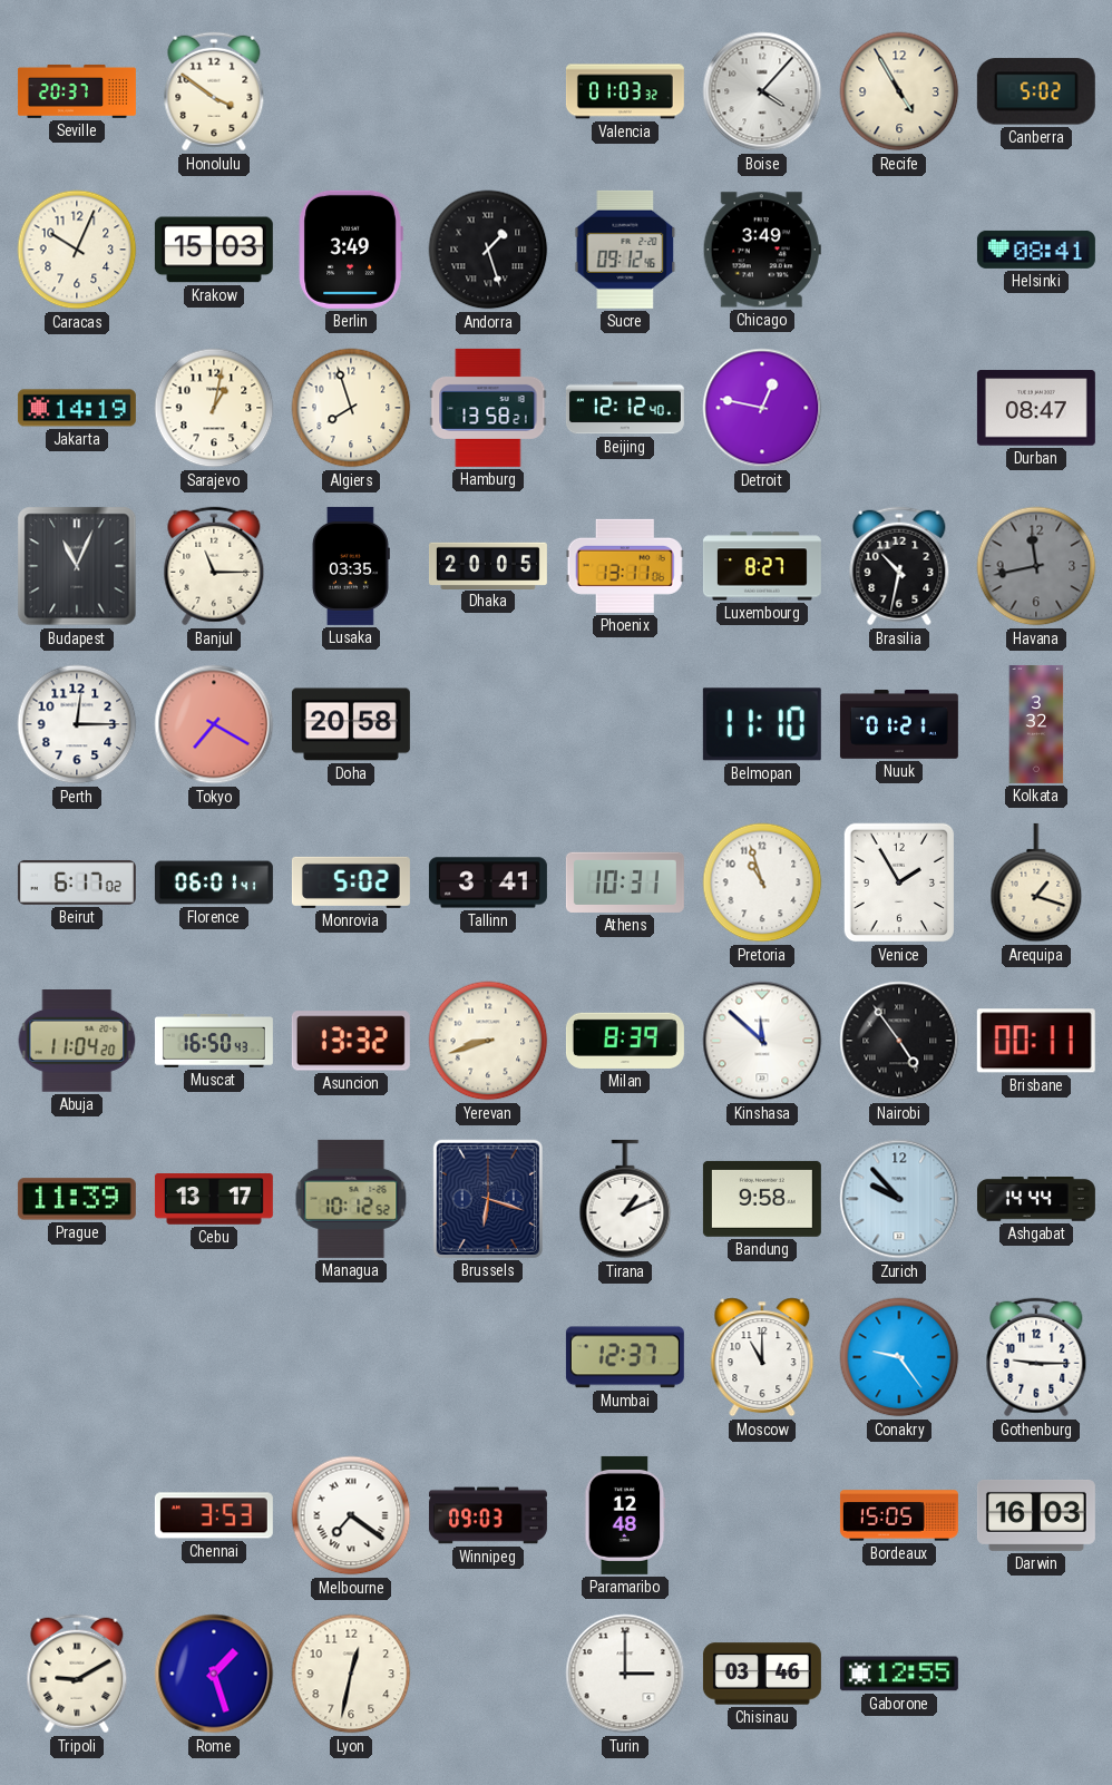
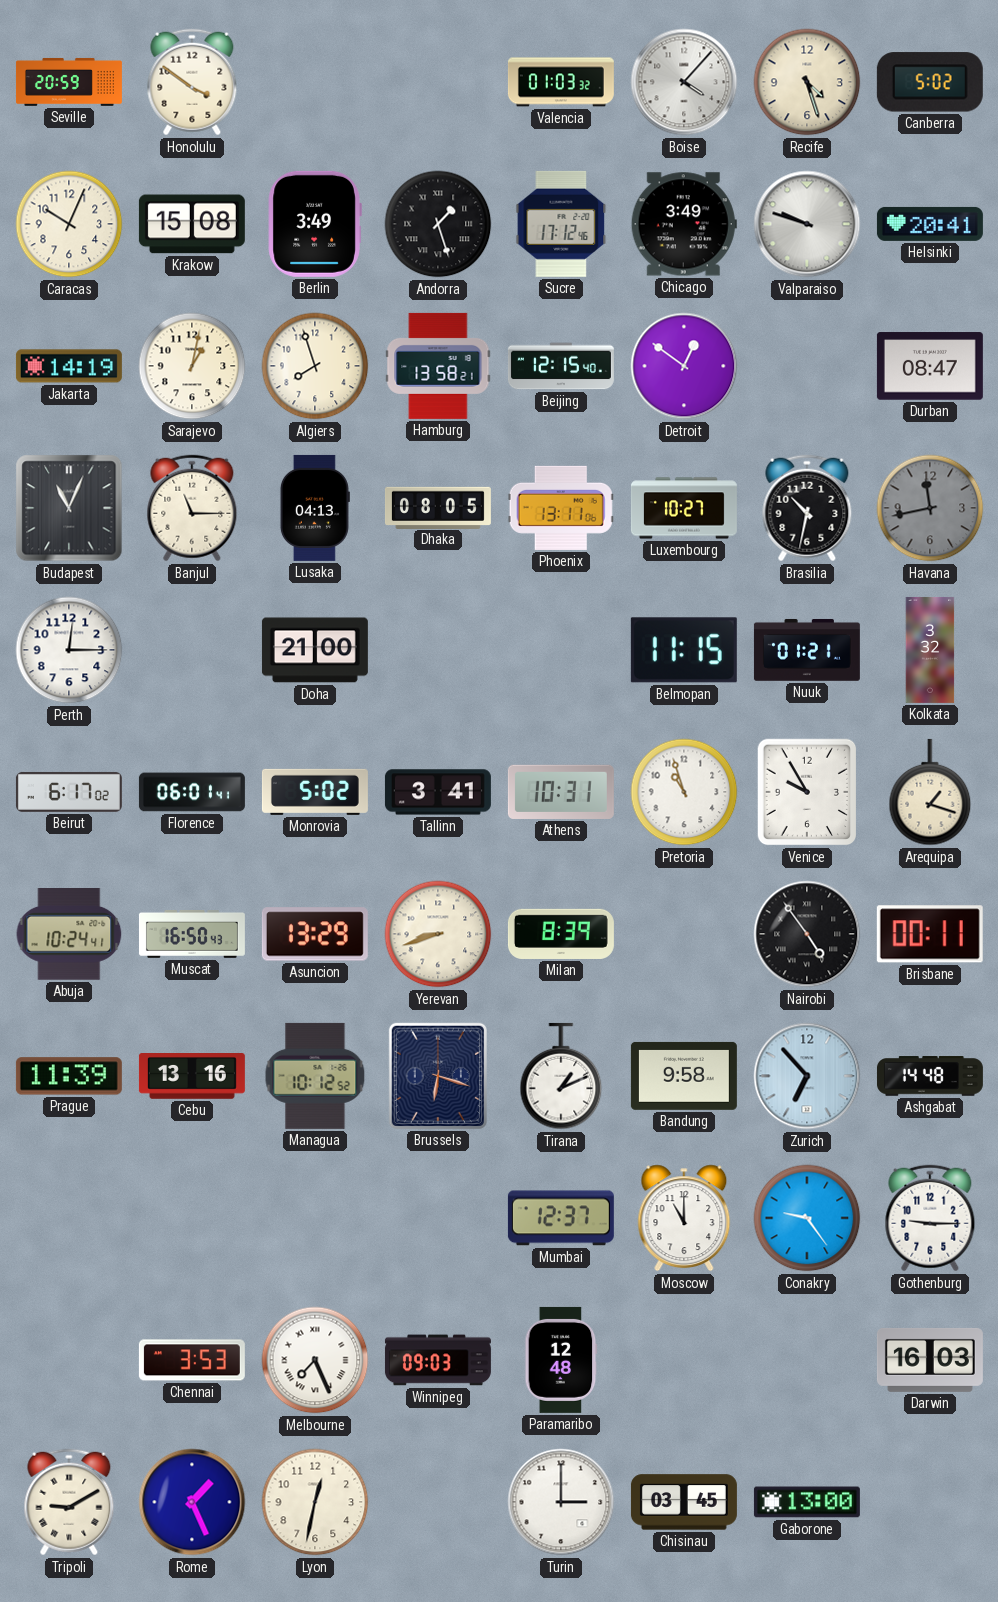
Seville: 20:37 -> 20:59 (69, 82)
Recife: 4:55 -> 4:27 (807, 82)
Krakow: 15:03 -> 15:08 (192, 224)
Sucre: 09:12 -> 17:12 (561, 224)
Valparaiso: none -> 9:48 (807, 224)
Helsinki: 08:41 -> 20:41 (930, 224)
Beijing: 12:12 -> 12:15 (561, 366)
Detroit: 12:47 -> 12:51 (684, 366)
Lusaka: 03:35 -> 04:13 (315, 508)
Dhaka: 20:05 -> 08:05 (438, 507)
Luxembourg: 8:27 -> 10:27 (684, 508)
Tokyo: 7:20 -> none (214, 724)
Doha: 20:58 -> 21:00 (315, 650)
Belmopan: 11:10 -> 11:15 (684, 650)
Venice: 1:55 -> 9:55 (807, 792)
Abuja: 11:04 -> 10:24 (69, 935)
Asuncion: 13:32 -> 13:29 (315, 934)
Kinshasa: 11:52 -> none (762, 1041)
Cebu: 13:17 -> 13:16 (192, 1076)
Zurich: 9:53 -> 6:53 (807, 1076)
Ashgabat: 14:44 -> 14:48 (930, 1076)
Melbourne: 7:21 -> 7:26 (315, 1360)
Bordeaux: 15:05 -> none (899, 1515)
Rome: 1:27 -> 1:26 (192, 1502)
Chisinau: 03:46 -> 03:45 (684, 1502)
Gaborone: 12:55 -> 13:00 (807, 1502)
